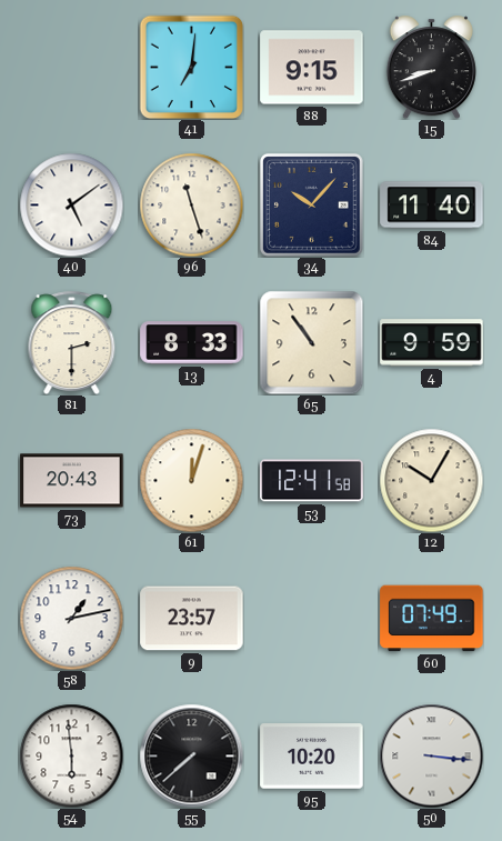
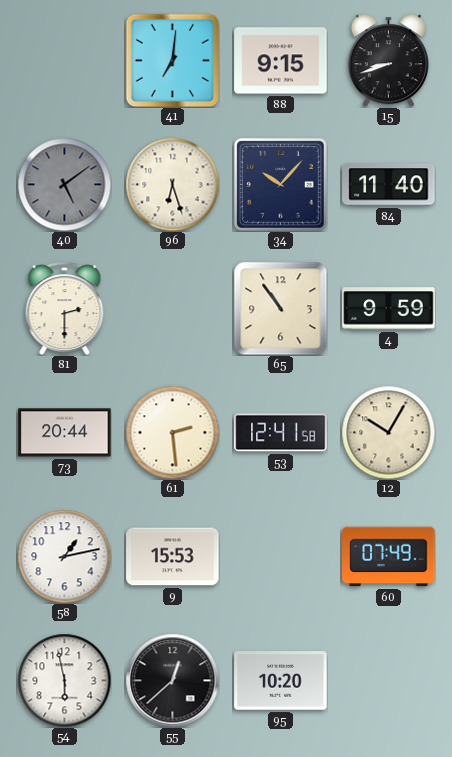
40 dial: white -> grey (64, 184)
96: 11:27 -> 6:27 (172, 184)
13: 8:33 -> none (192, 343)
73: 20:43 -> 20:44 (65, 433)
61: 12:03 -> 2:29 (172, 432)
9: 23:57 -> 15:53 (173, 557)
54: 5:59 -> 5:58 (64, 680)
55: 7:38 -> 12:38 (172, 680)
50: 3:16 -> none (431, 755)
